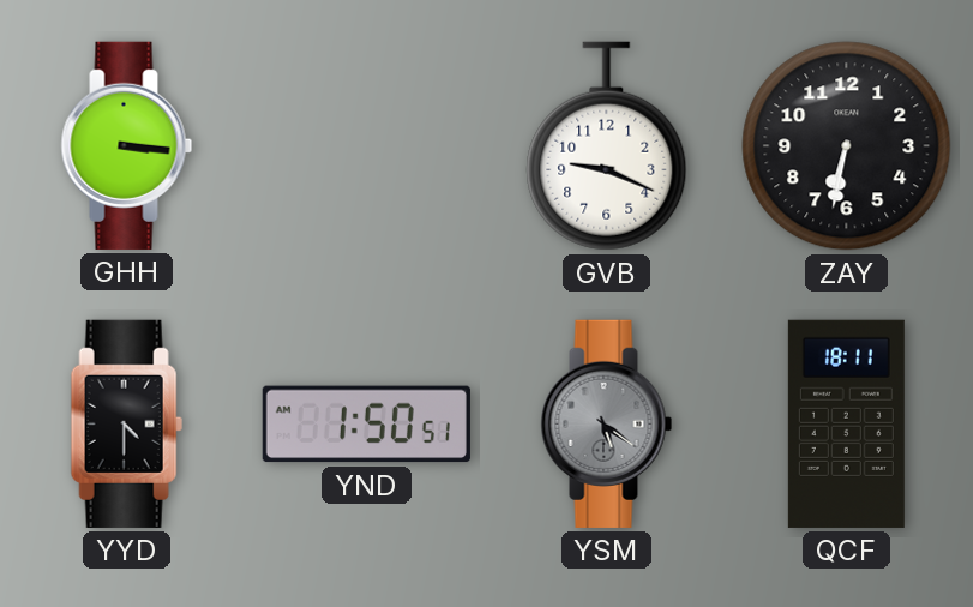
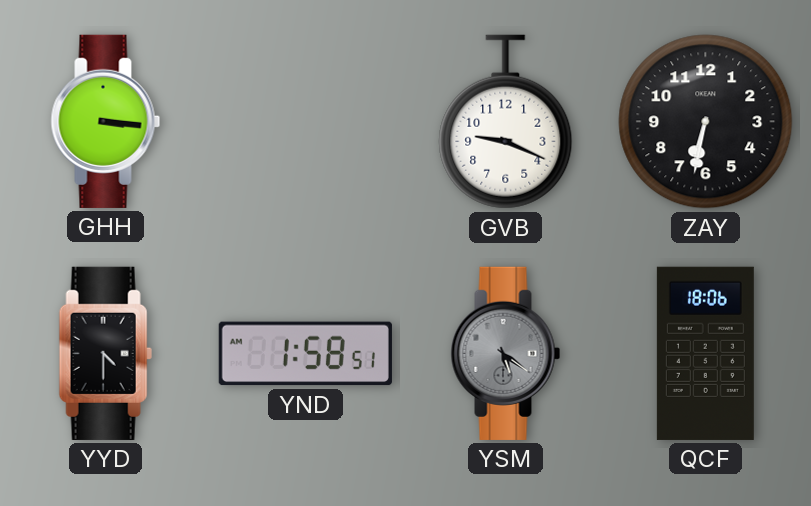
YND: 1:50 -> 1:58 (305, 354)
QCF: 18:11 -> 18:06 (705, 353)
